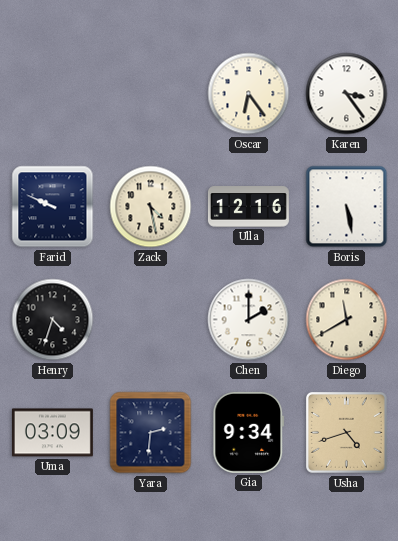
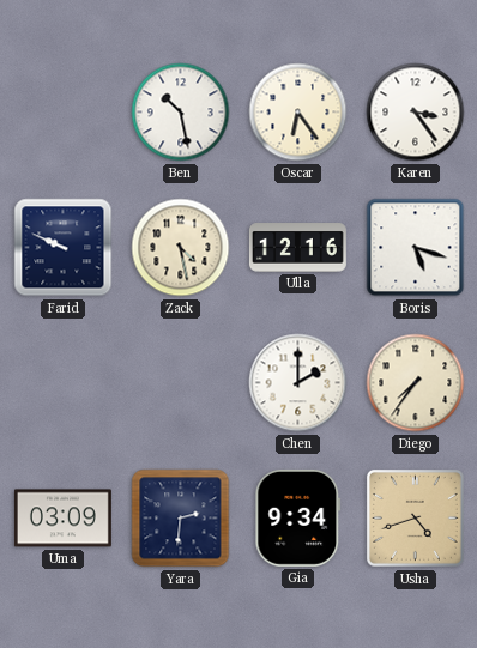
Ben: none -> 10:28 (181, 113)
Boris: 5:28 -> 5:18 (416, 248)
Henry: 4:33 -> none (53, 320)
Diego: 11:40 -> 7:36 (416, 383)
